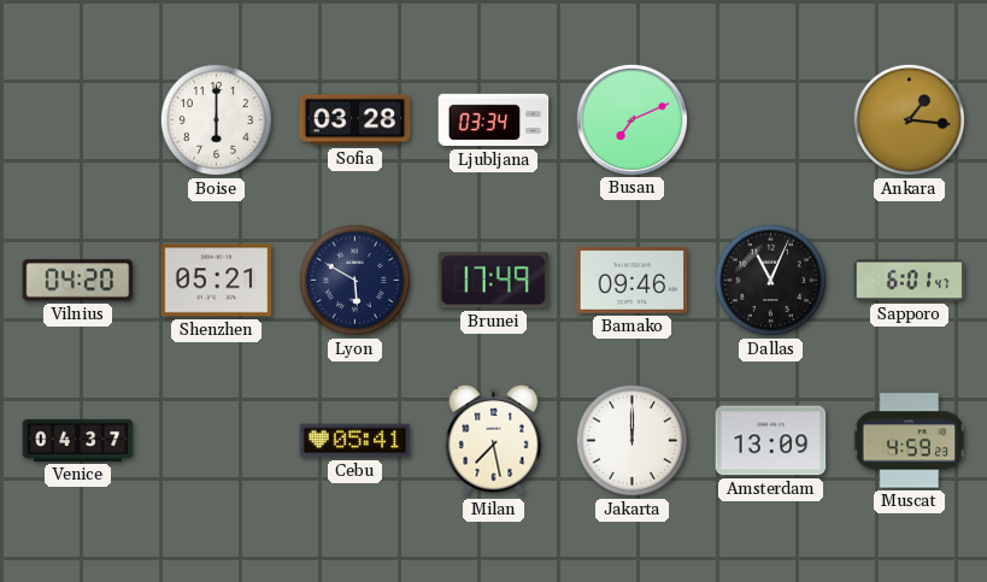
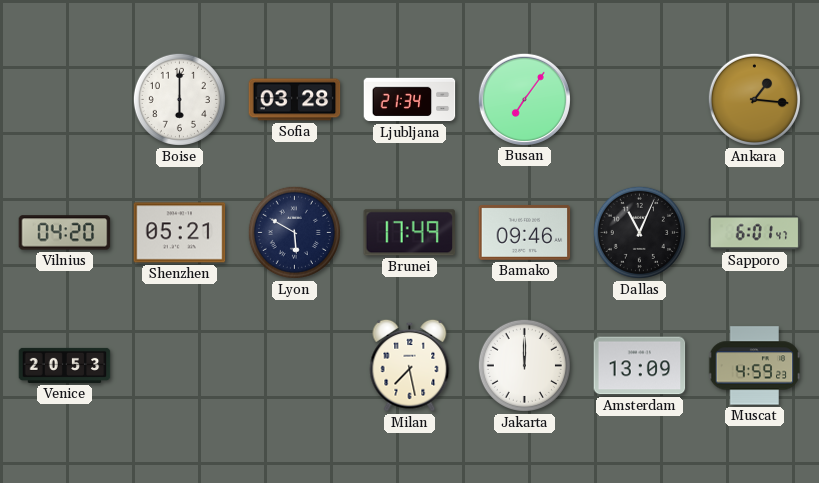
Ljubljana: 03:34 -> 21:34 (410, 100)
Busan: 7:11 -> 7:06 (524, 99)
Venice: 04:37 -> 20:53 (65, 365)
Cebu: 05:41 -> none (356, 441)
